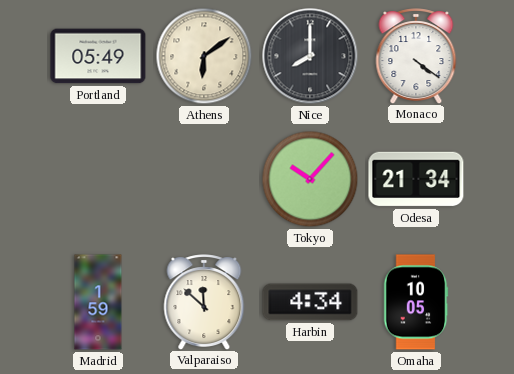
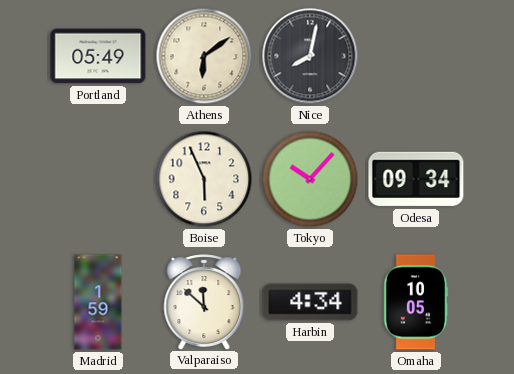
Nice: 8:00 -> 8:02 (310, 56)
Monaco: 4:21 -> none (416, 56)
Boise: none -> 5:56 (204, 179)
Odesa: 21:34 -> 09:34 (416, 179)
